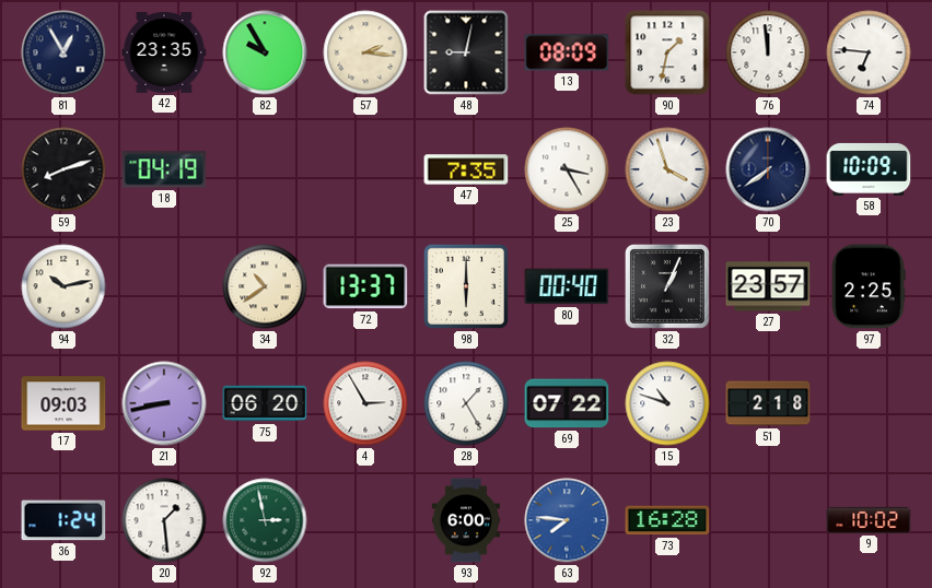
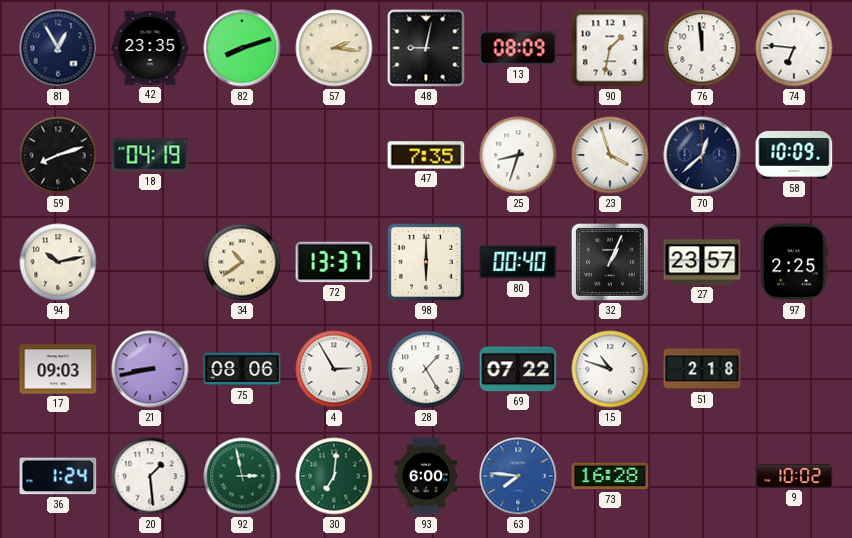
82: 9:55 -> 8:12 (242, 48)
25: 3:25 -> 8:33 (518, 155)
70: 7:39 -> 12:38 (702, 155)
75: 06:20 -> 08:06 (242, 369)
30: none -> 7:01 (334, 476)
